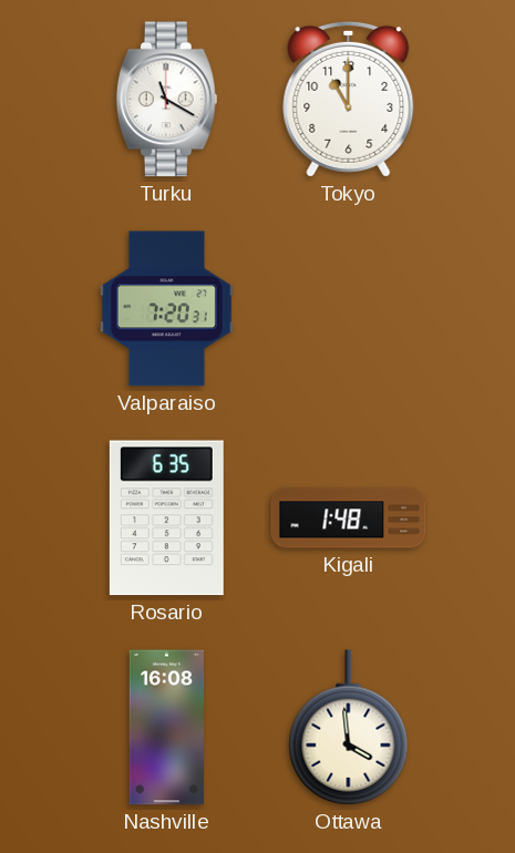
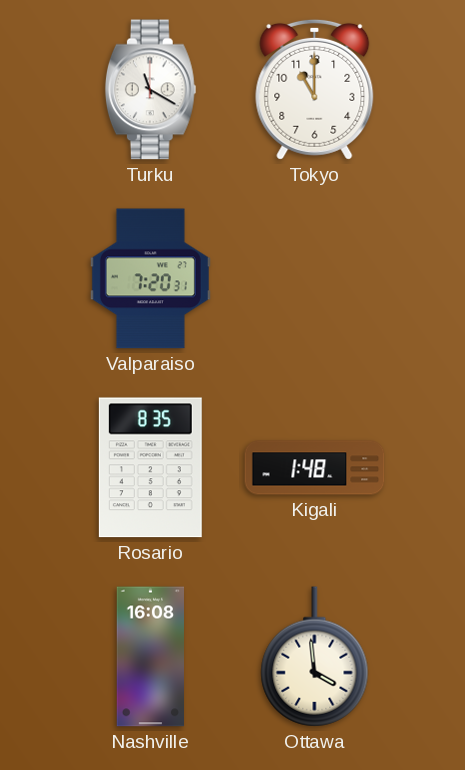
Rosario: 6:35 -> 8:35 (150, 468)
